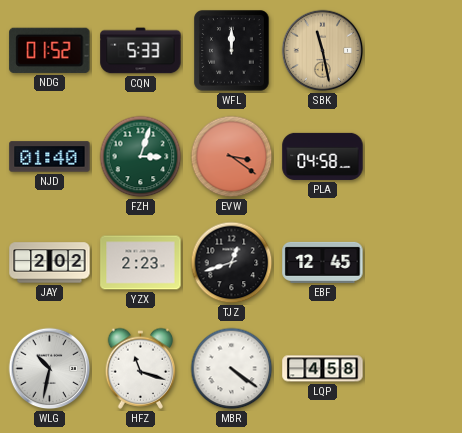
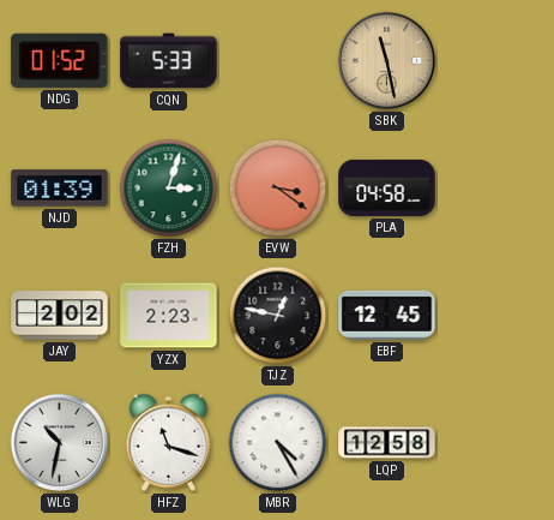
WFL: 12:00 -> none (232, 51)
NJD: 01:40 -> 01:39 (60, 189)
TJZ: 12:42 -> 12:47 (278, 316)
MBR: 4:21 -> 4:25 (278, 443)
LQP: 4:58 -> 12:58 (387, 443)
